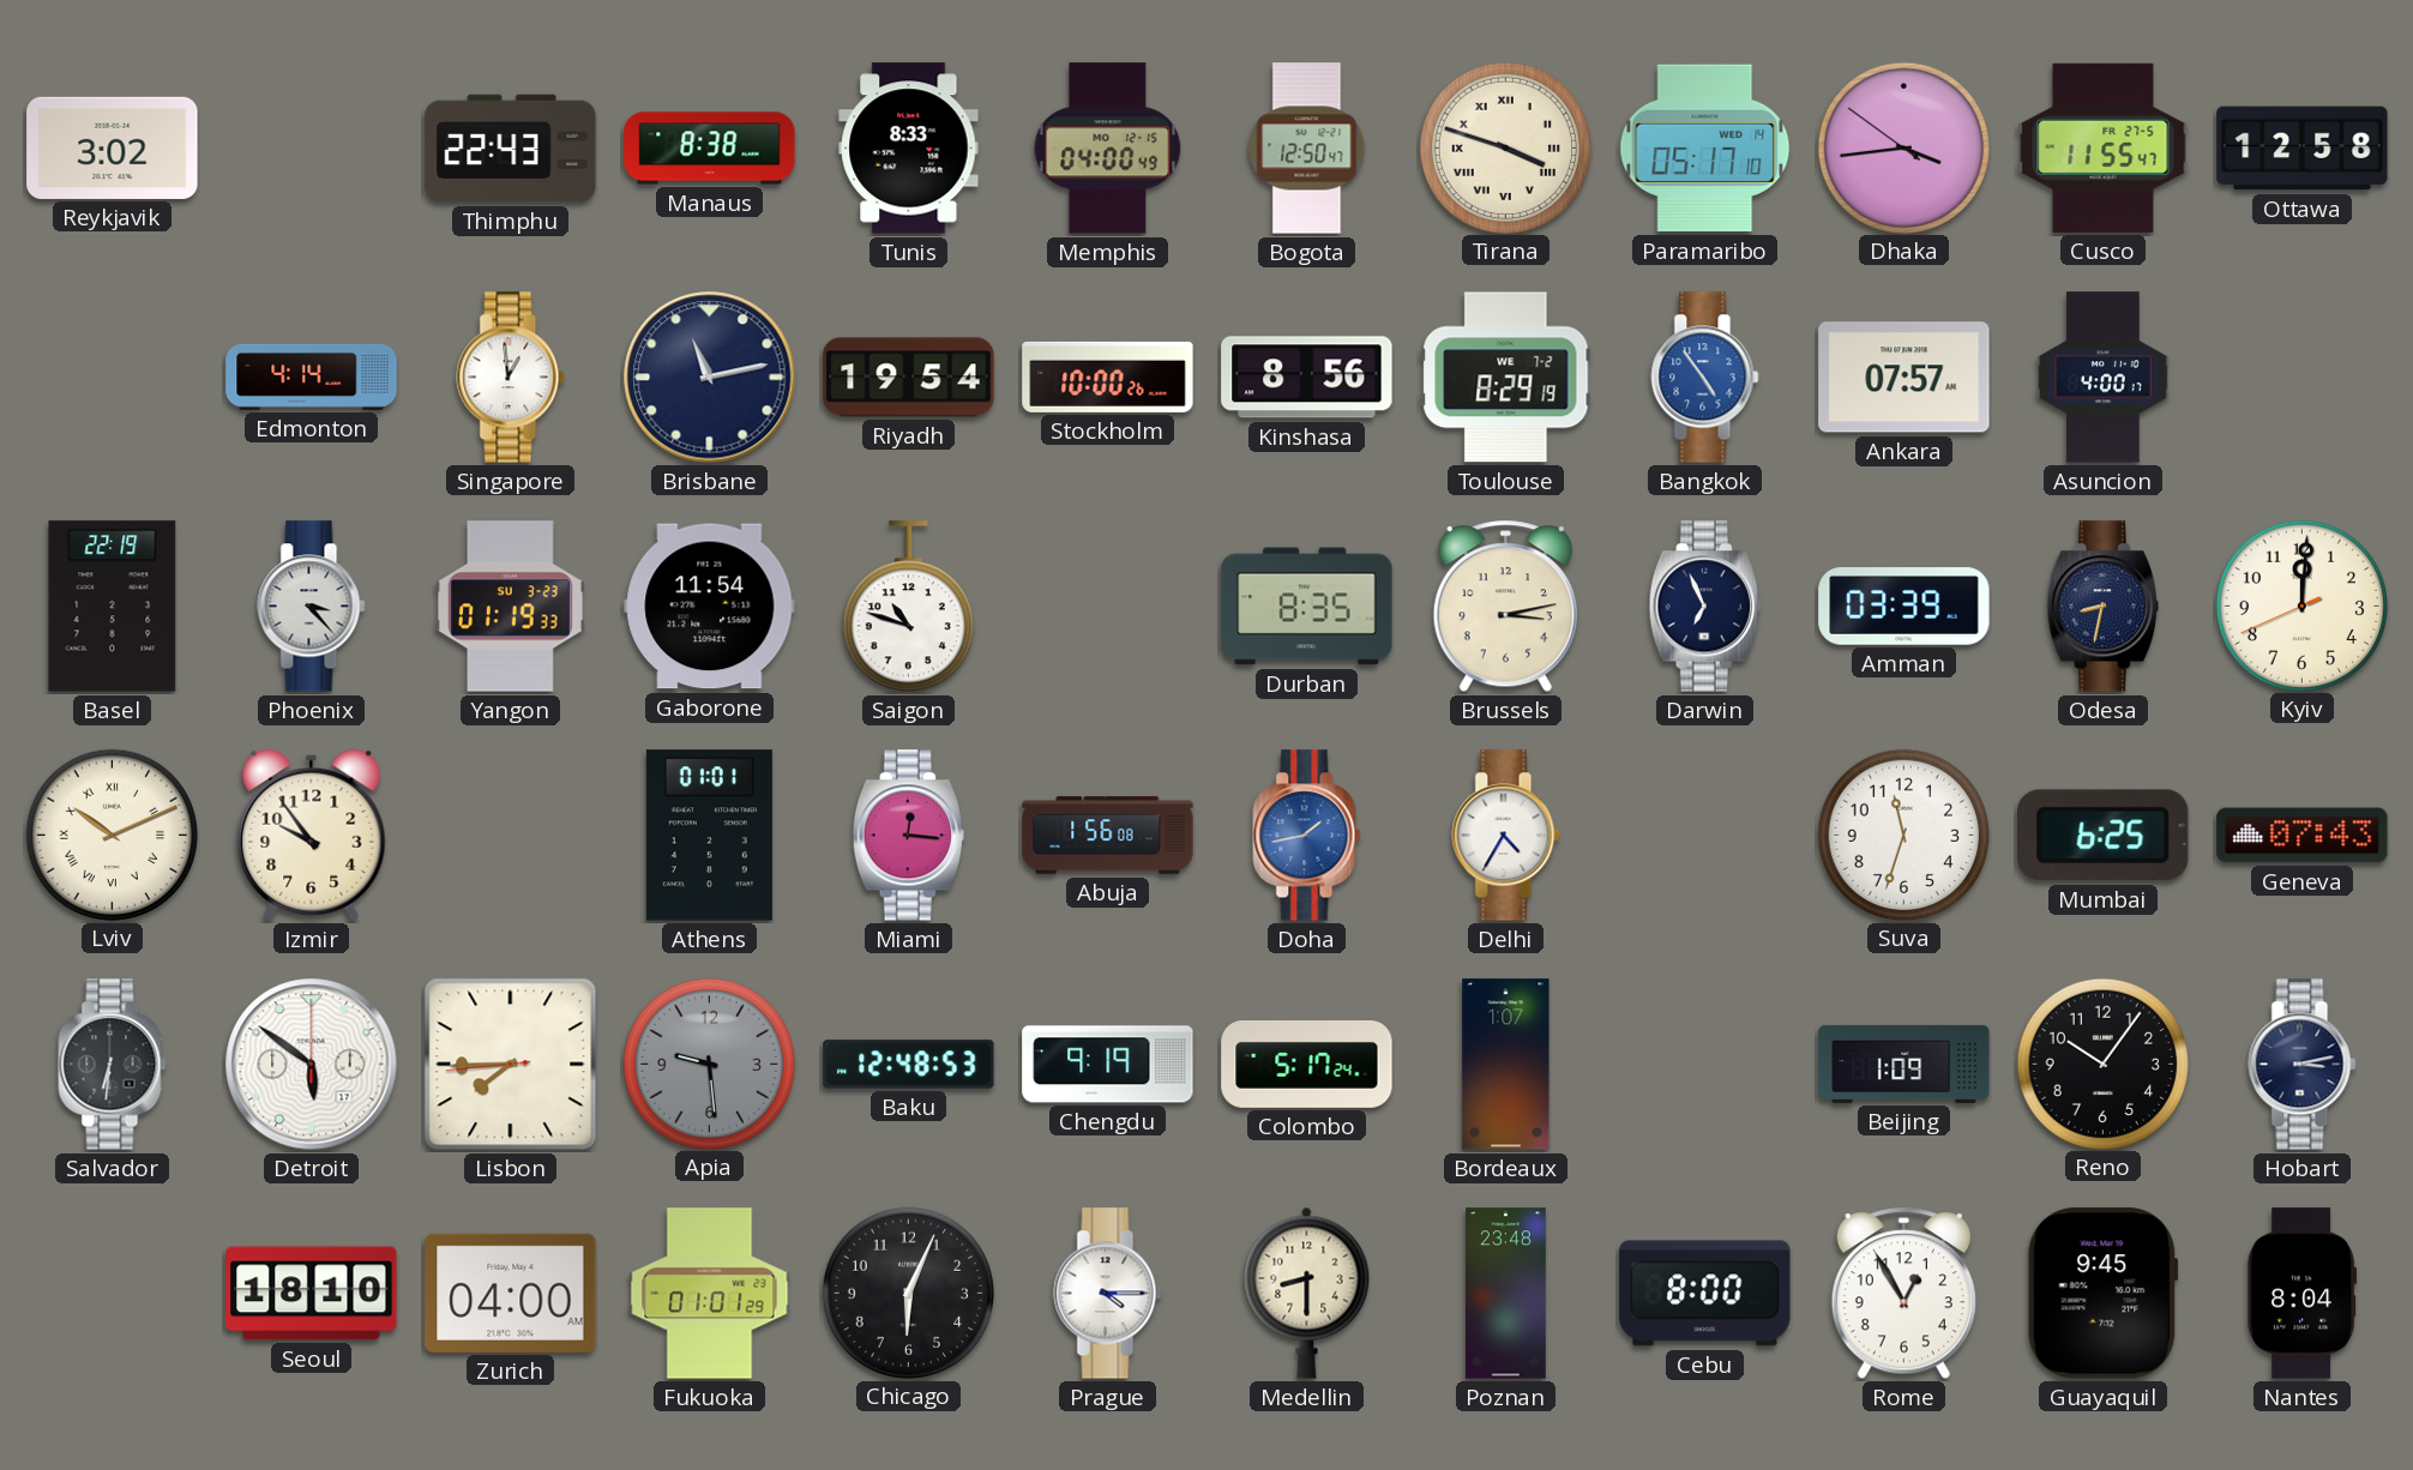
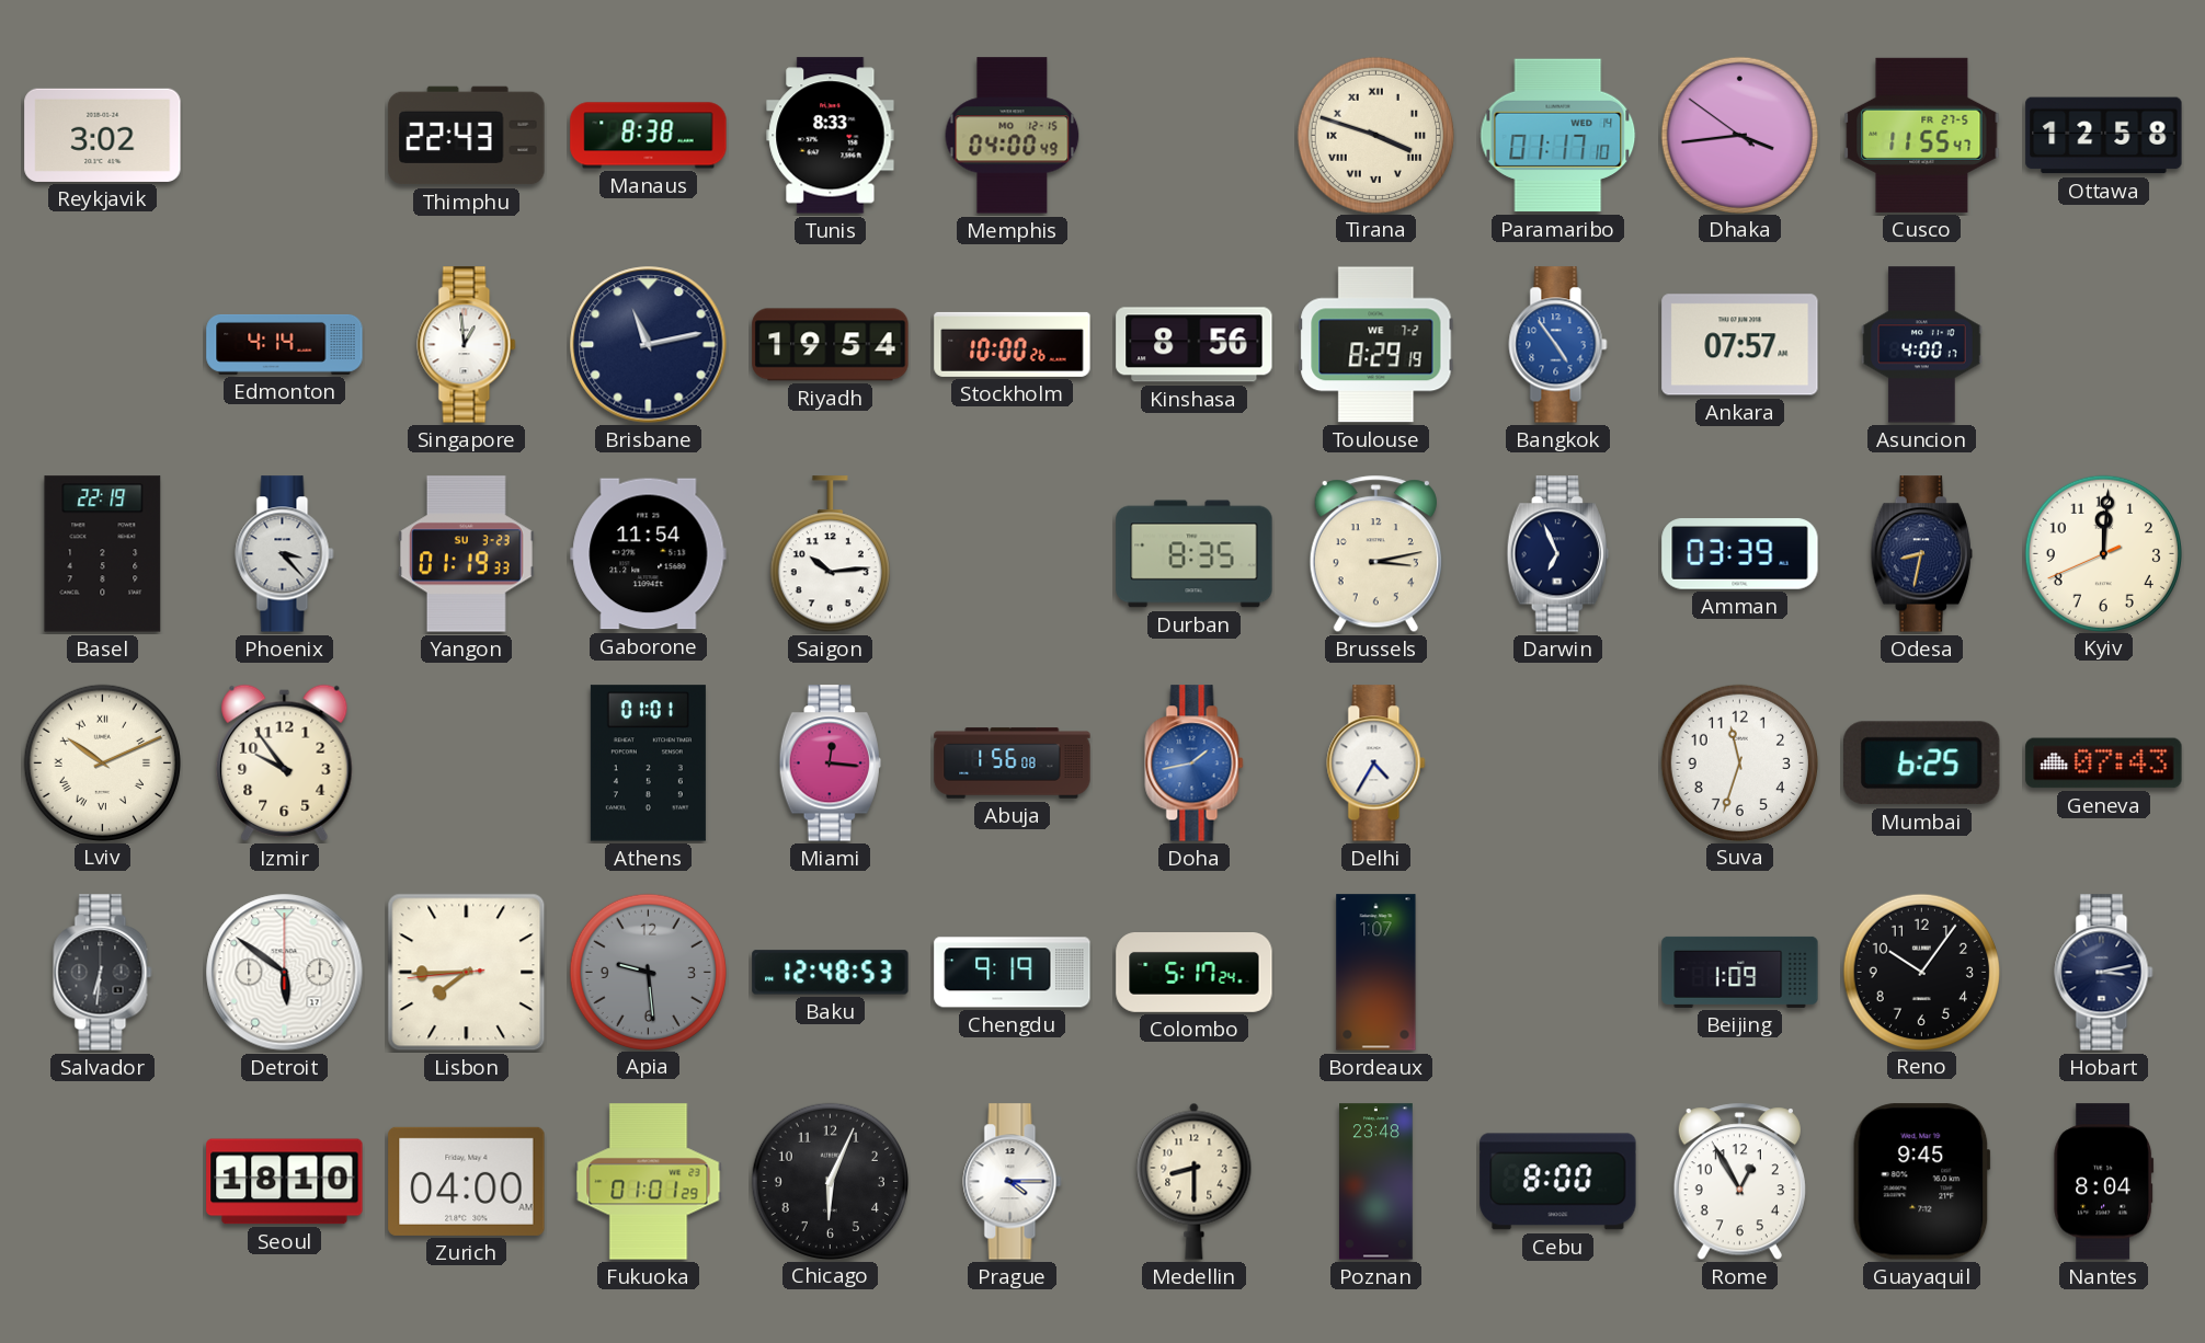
Bogota: 12:50 -> none (1307, 149)
Paramaribo: 05:17 -> 01:17 (1558, 136)
Saigon: 10:48 -> 10:14 (830, 554)
